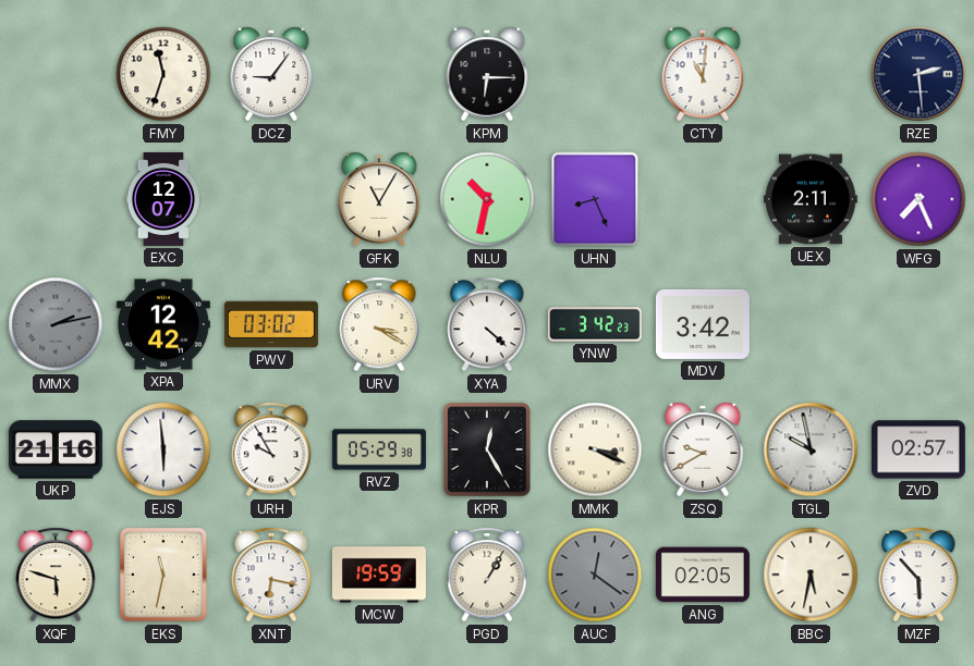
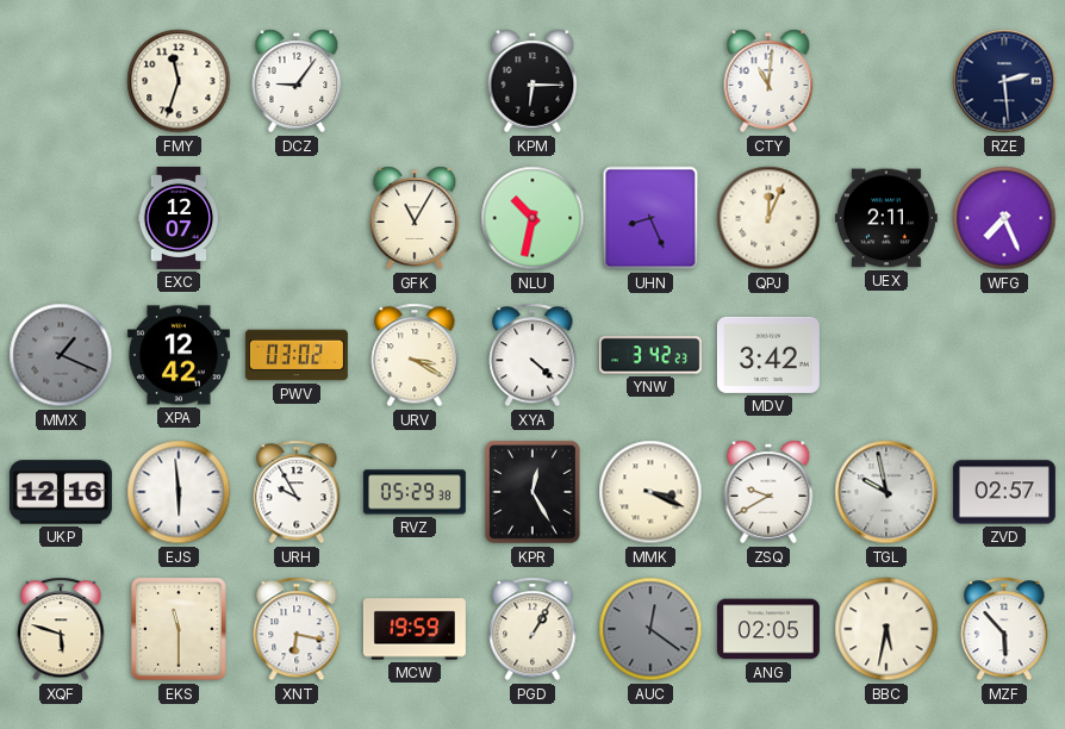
QPJ: none -> 12:04 (768, 218)
MMX: 2:13 -> 1:19 (61, 355)
UKP: 21:16 -> 12:16 (61, 492)
EKS: 11:32 -> 11:30 (180, 630)
